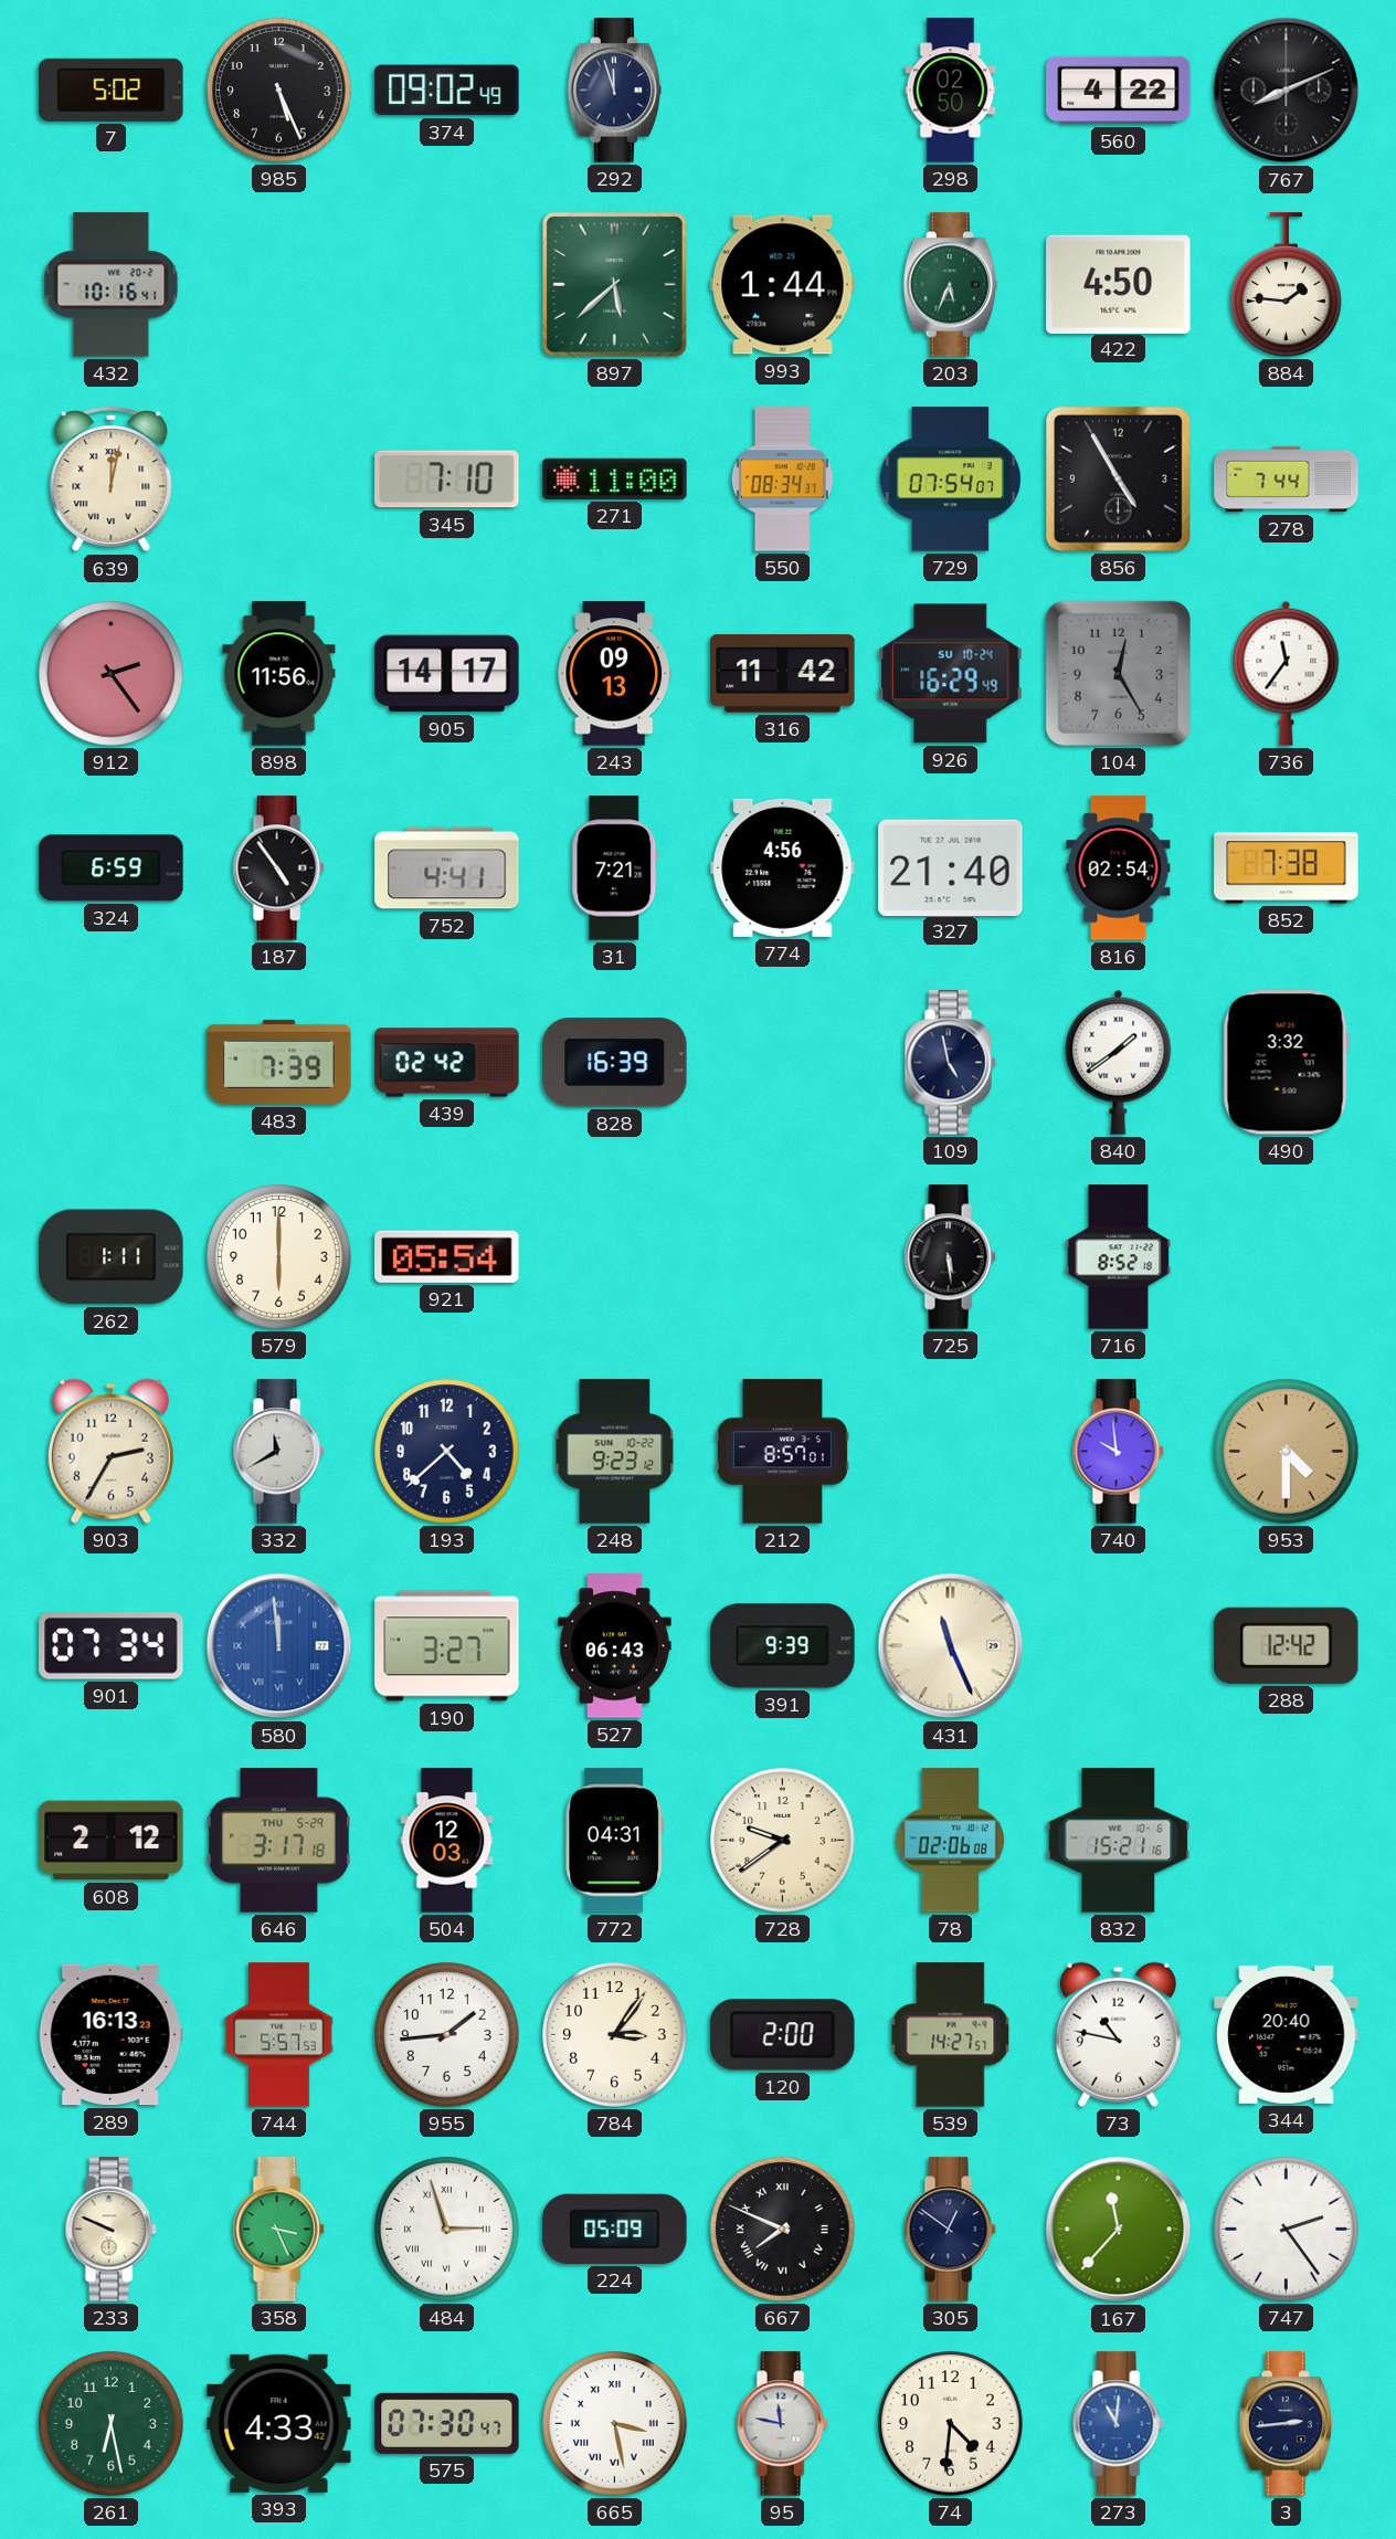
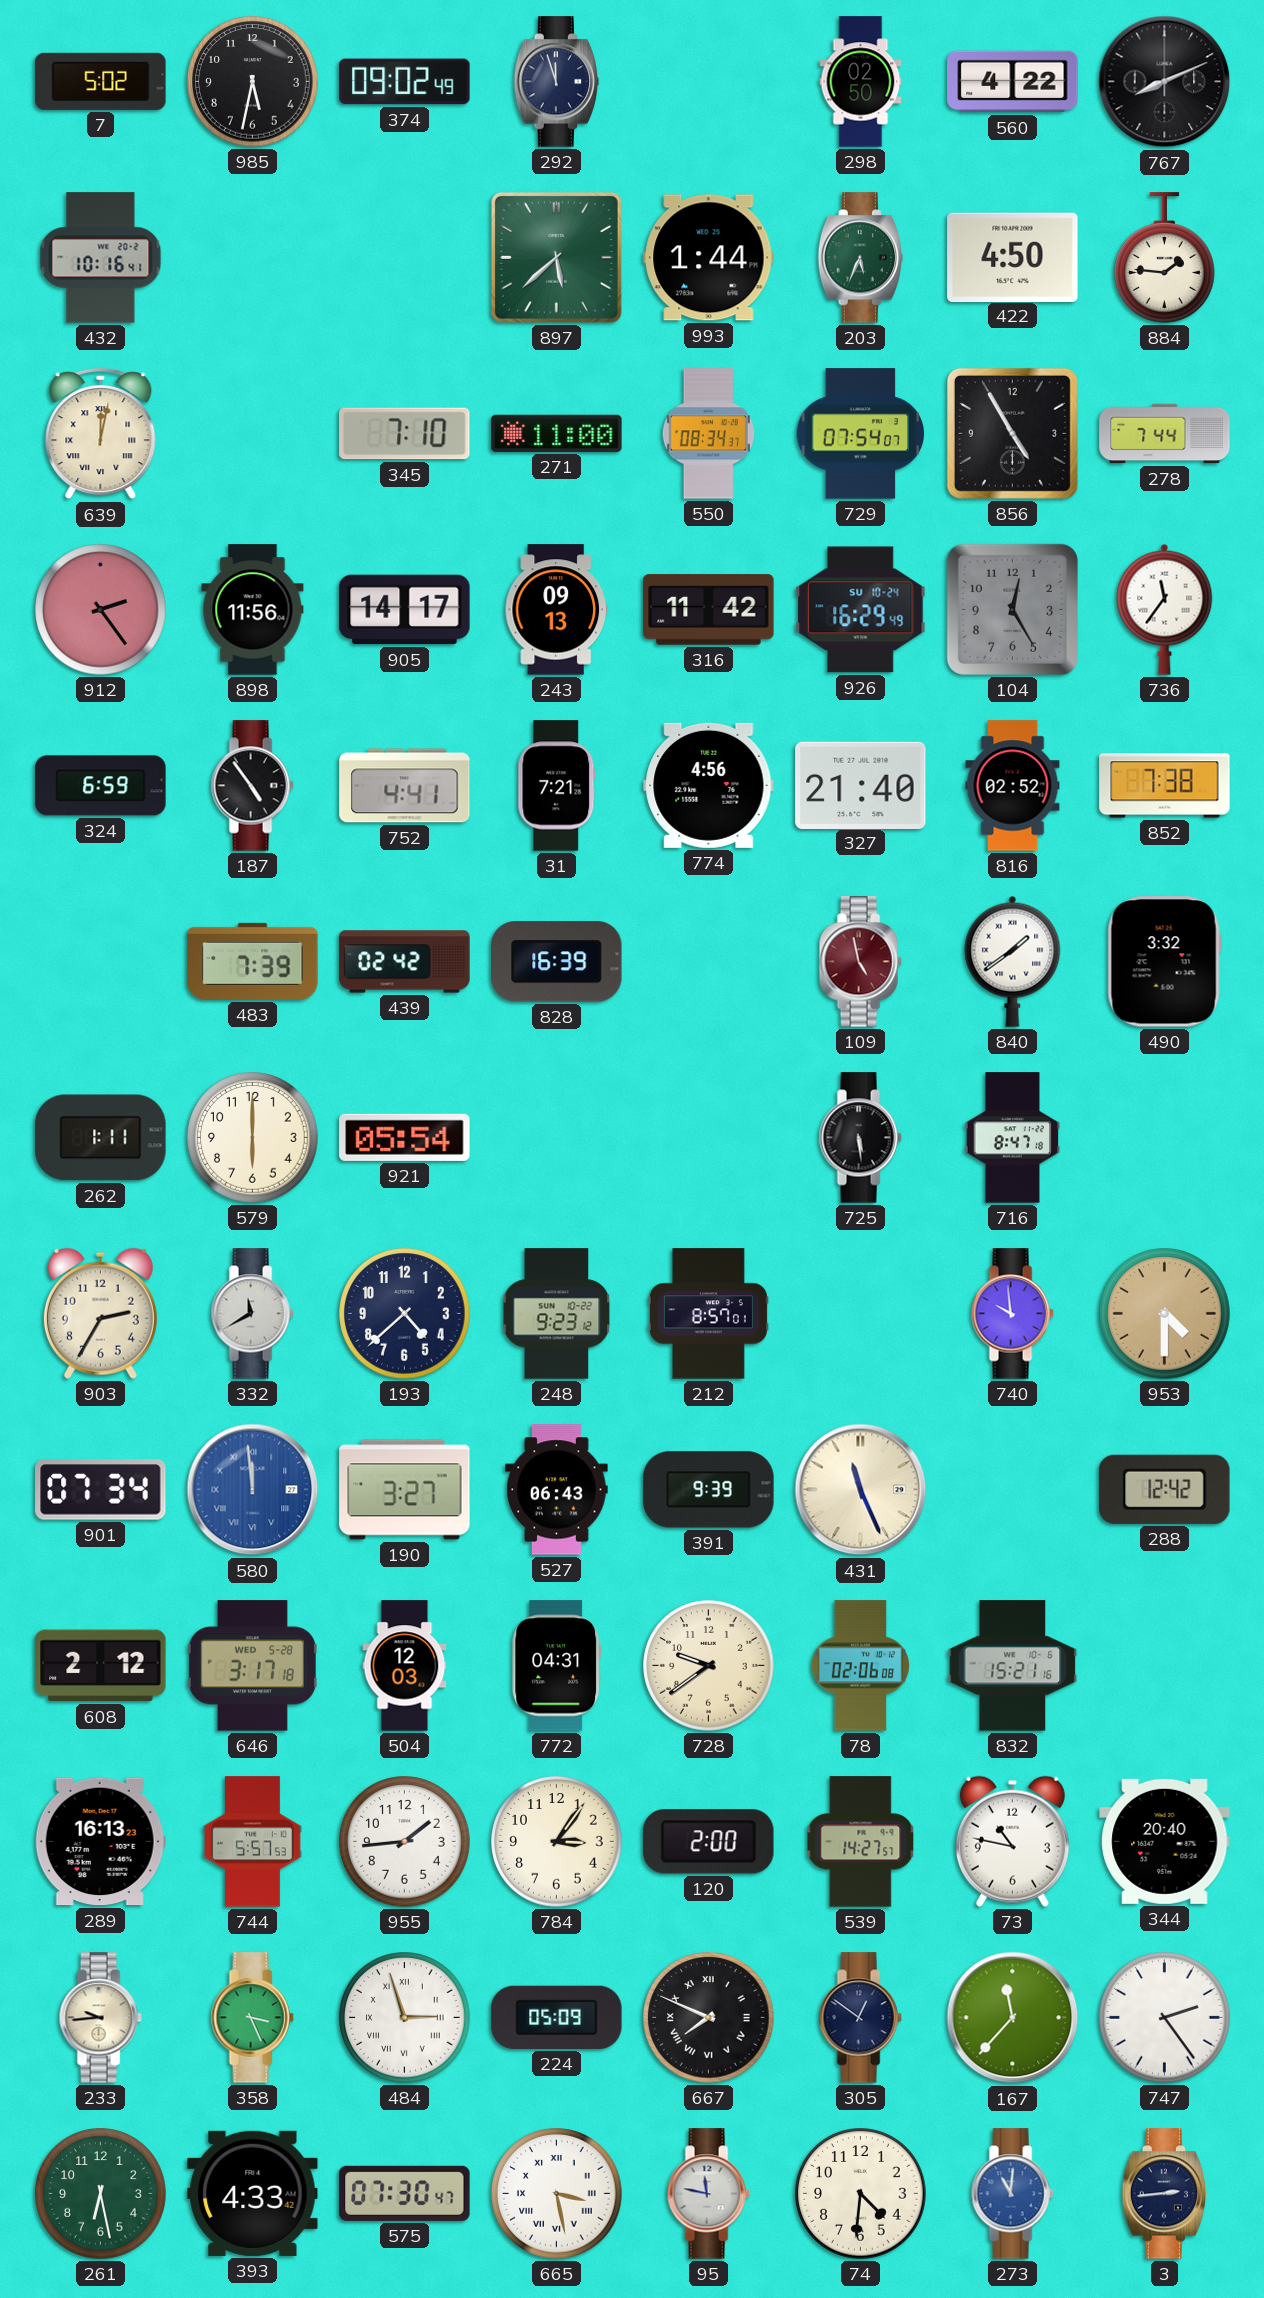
985: 5:26 -> 5:32 (253, 82)
816: 02:54 -> 02:52 (1013, 786)
109 dial: navy -> burgundy (860, 962)
716: 8:52 -> 8:47 (1013, 1138)
646 date: THU 5-29 -> WED 5-28 (252, 1666)
233: 9:49 -> 9:44 (100, 2018)
